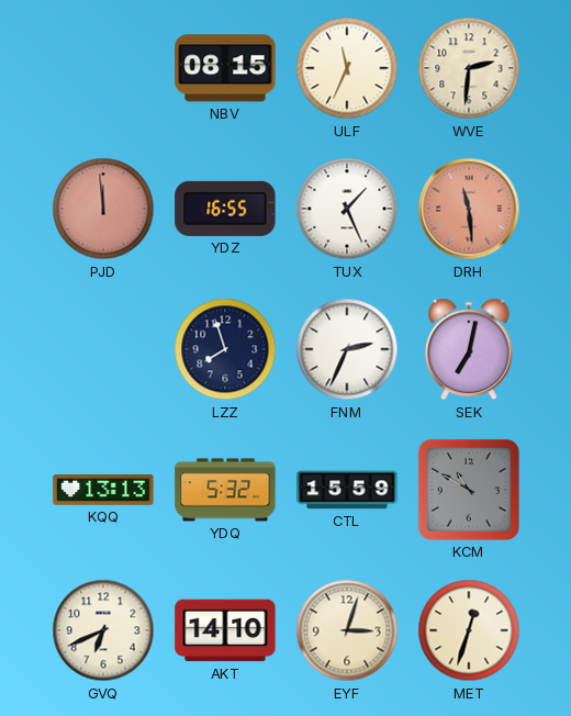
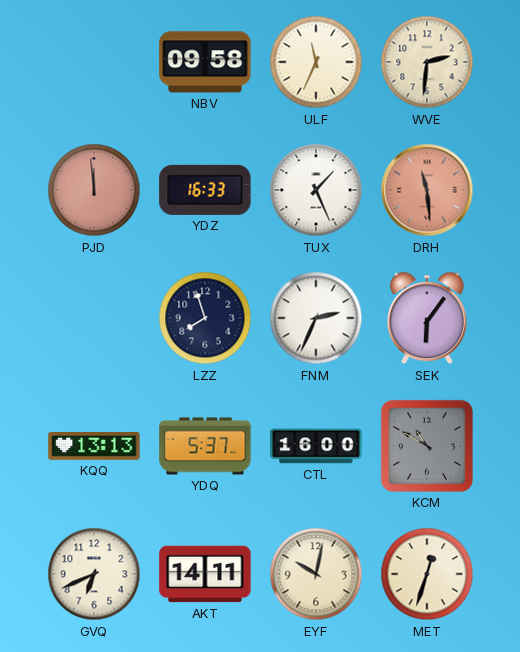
NBV: 08:15 -> 09:58 (205, 62)
YDZ: 16:55 -> 16:33 (205, 190)
SEK: 7:02 -> 6:06 (427, 318)
YDQ: 5:32 -> 5:37 (205, 446)
CTL: 15:59 -> 16:00 (316, 446)
AKT: 14:10 -> 14:11 (205, 574)
EYF: 3:03 -> 10:02 (316, 574)
